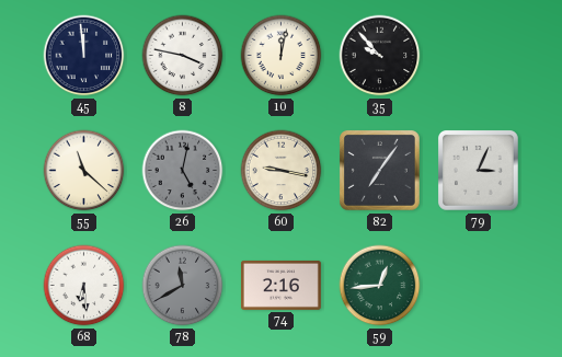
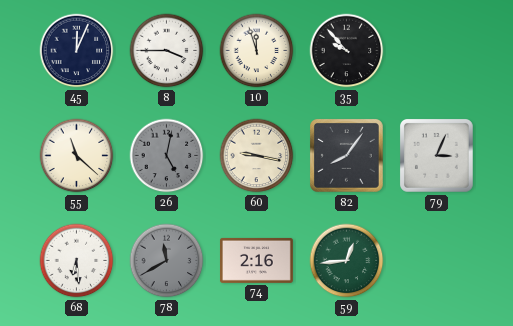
45: 11:59 -> 12:04 (77, 51)
8: 3:47 -> 3:45 (167, 51)
10: 12:02 -> 11:57 (257, 51)
82: 7:06 -> 8:06 (347, 156)
